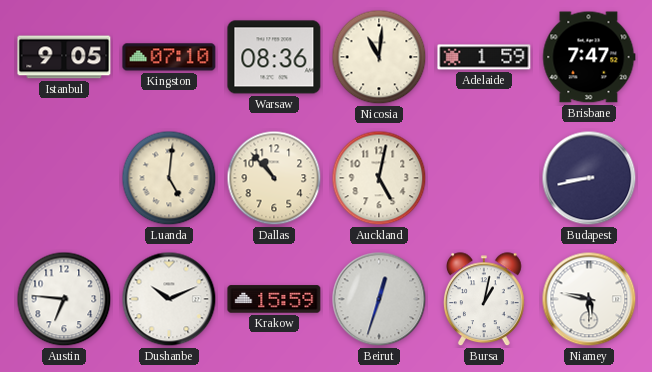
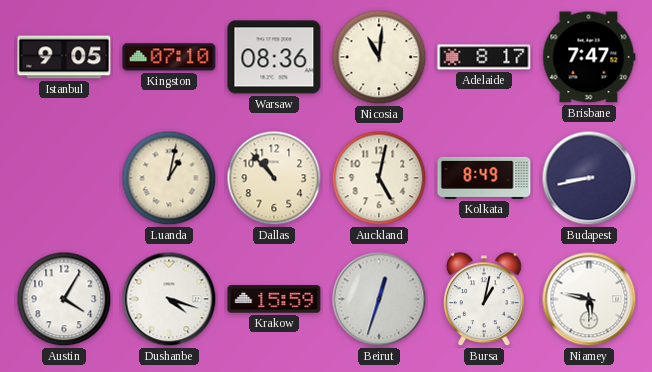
Adelaide: 1:59 -> 8:17 (484, 57)
Luanda: 5:01 -> 1:02 (169, 178)
Kolkata: none -> 8:49 (484, 178)
Austin: 6:46 -> 4:05 (64, 299)
Dushanbe: 10:11 -> 4:18 (169, 299)
